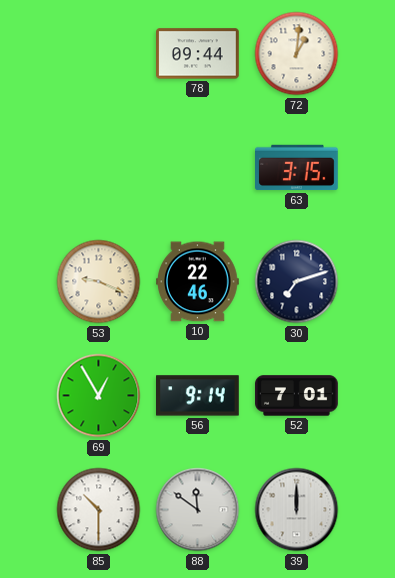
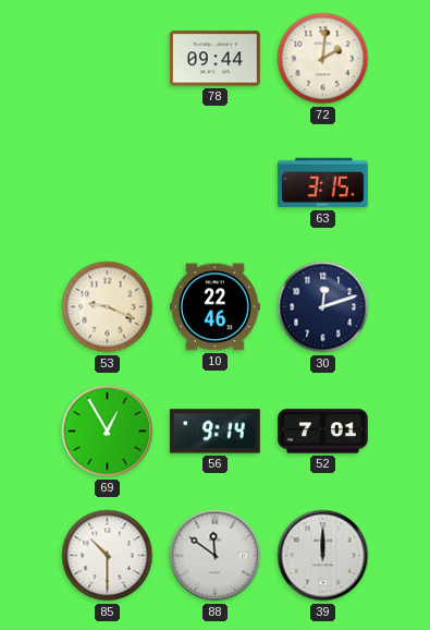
72: 1:01 -> 2:01 (323, 59)
30: 7:12 -> 12:12 (323, 307)
